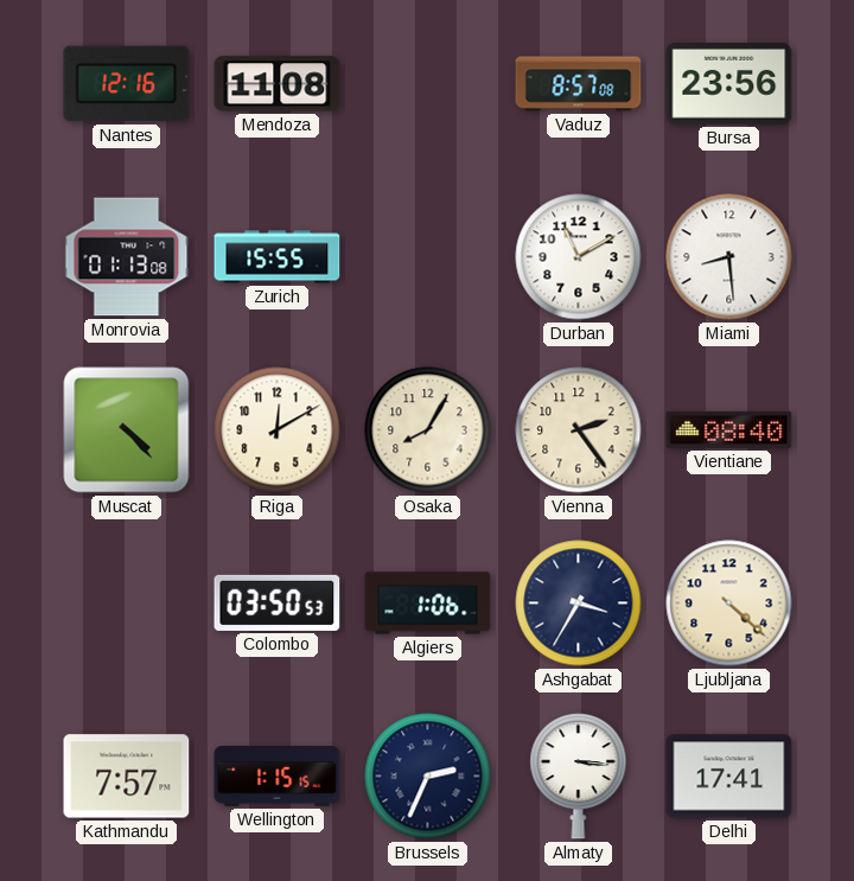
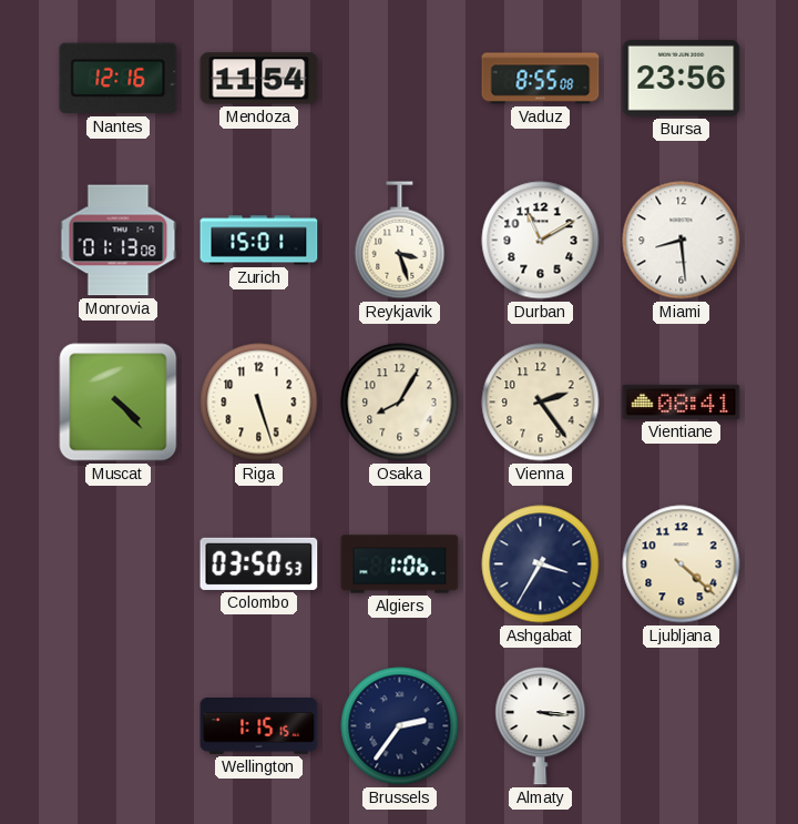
Mendoza: 11:08 -> 11:54 (259, 79)
Vaduz: 8:57 -> 8:55 (541, 79)
Zurich: 15:55 -> 15:01 (259, 241)
Reykjavik: none -> 3:27 (400, 241)
Riga: 12:10 -> 5:27 (259, 403)
Vientiane: 08:40 -> 08:41 (682, 401)
Kathmandu: 7:57 -> none (127, 777)
Brussels: 2:34 -> 2:36 (400, 726)
Delhi: 17:41 -> none (729, 777)
